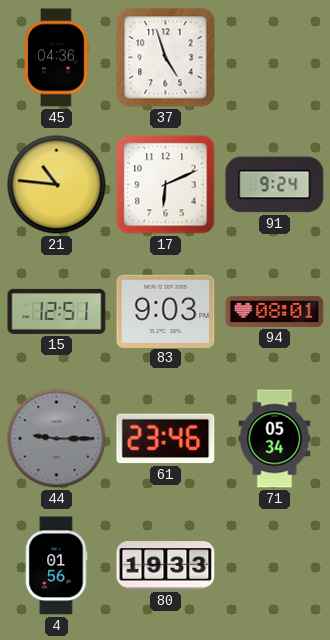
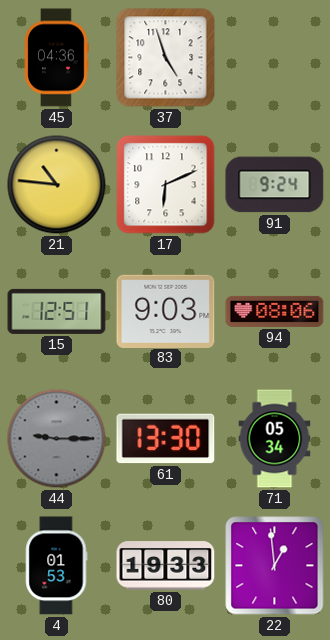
94: 08:01 -> 08:06 (275, 311)
61: 23:46 -> 13:30 (166, 439)
4: 01:56 -> 01:53 (57, 566)
22: none -> 12:59 (275, 566)
